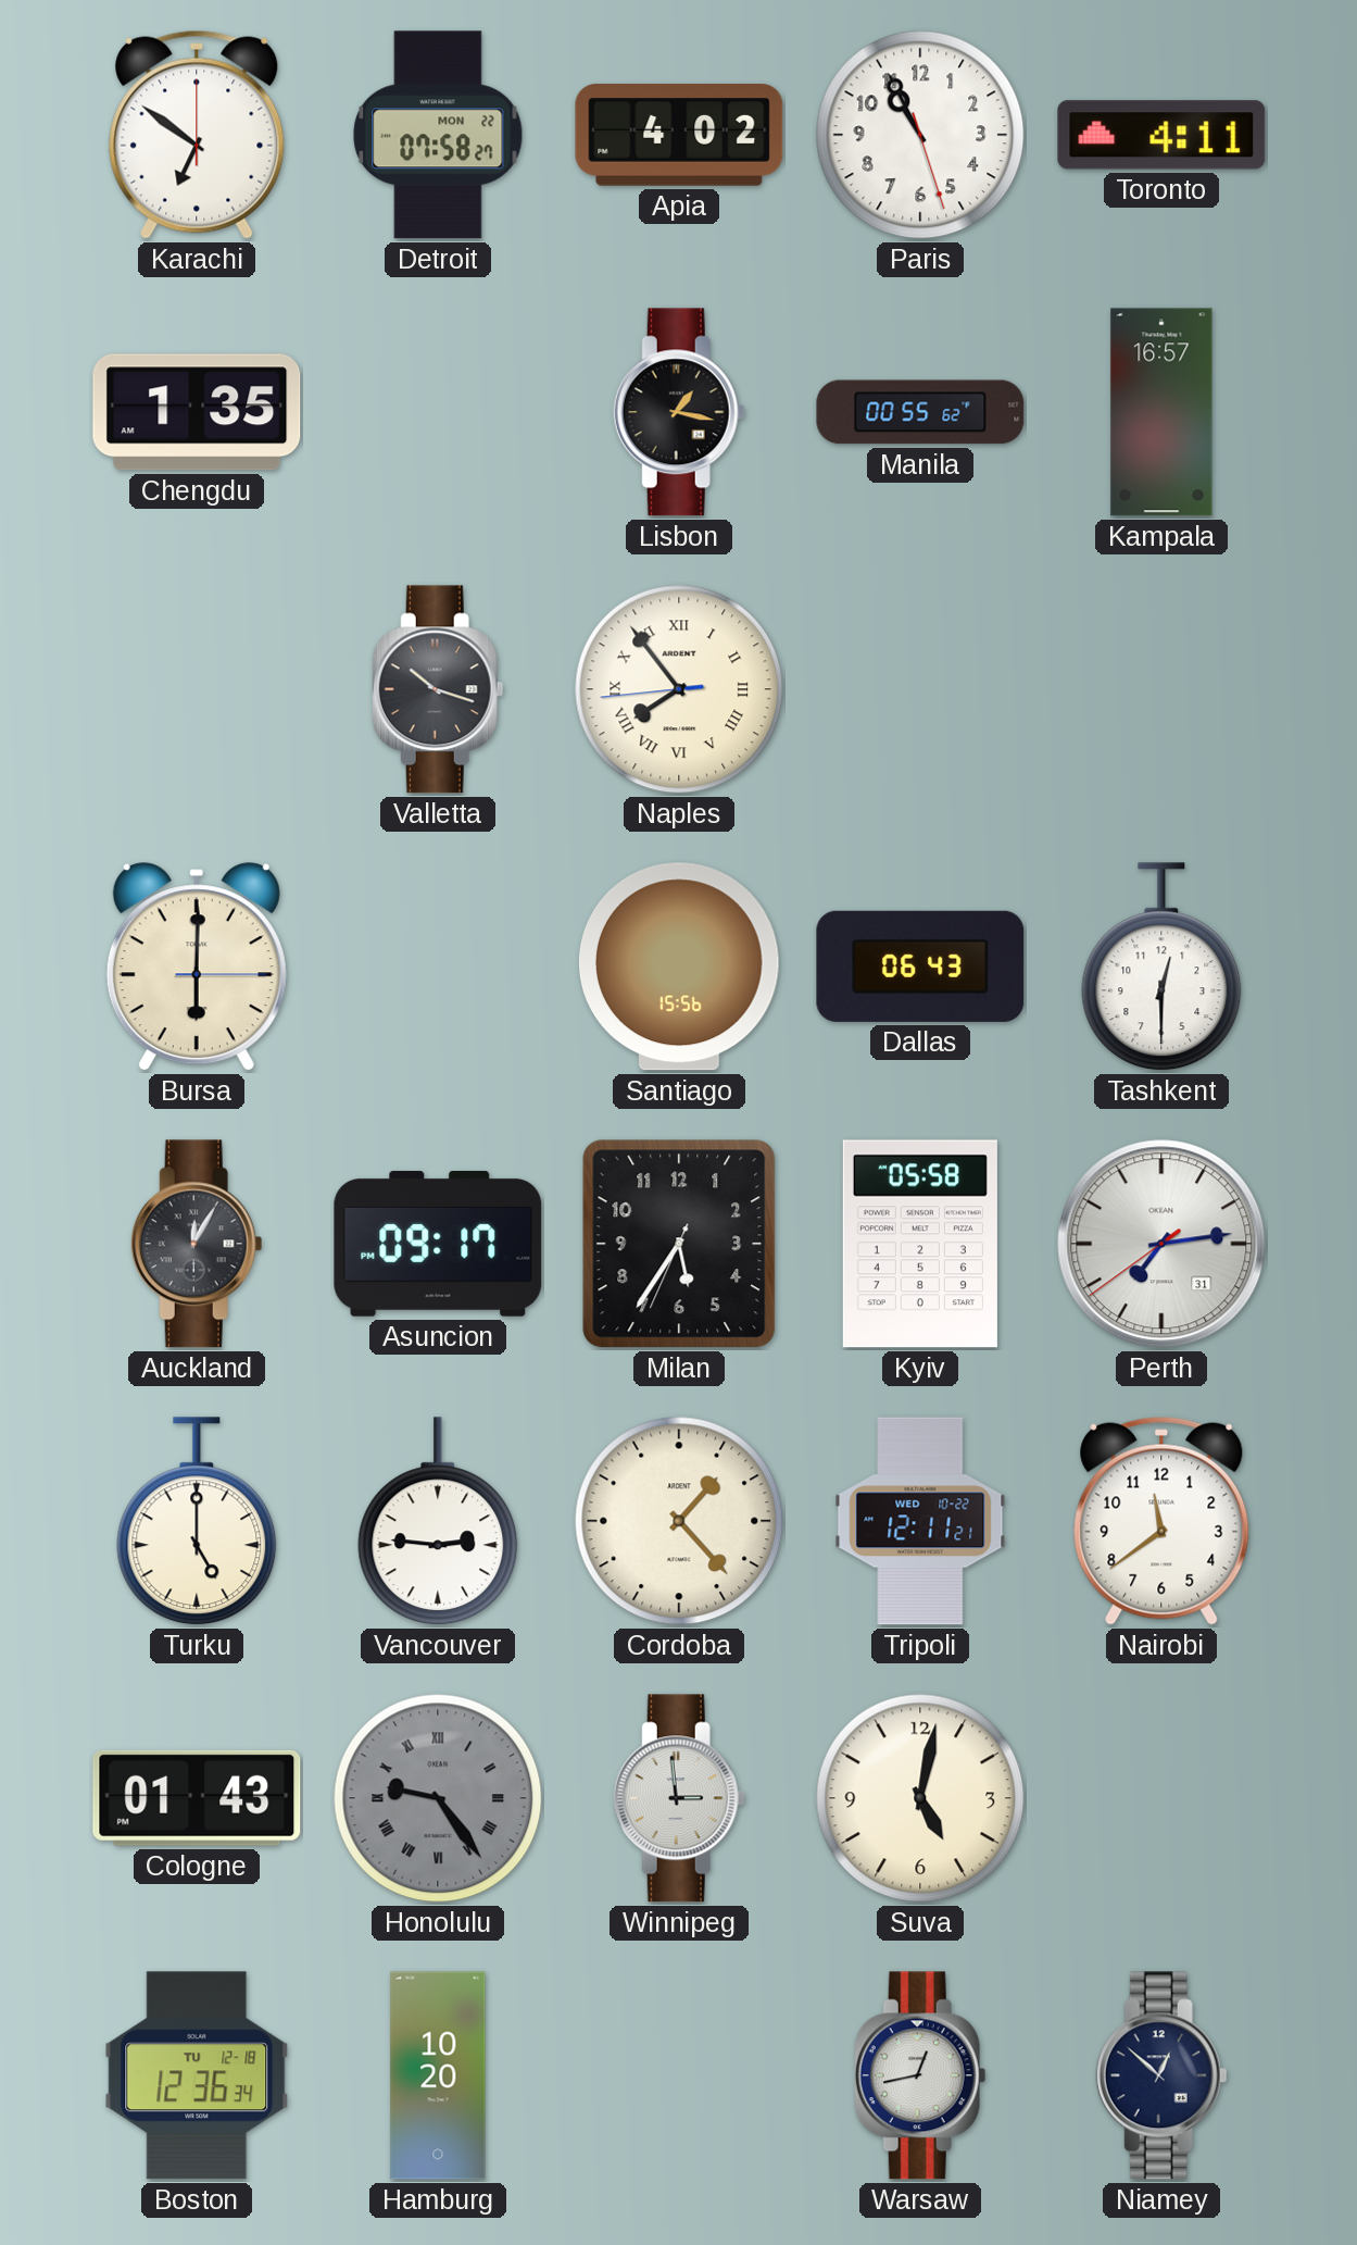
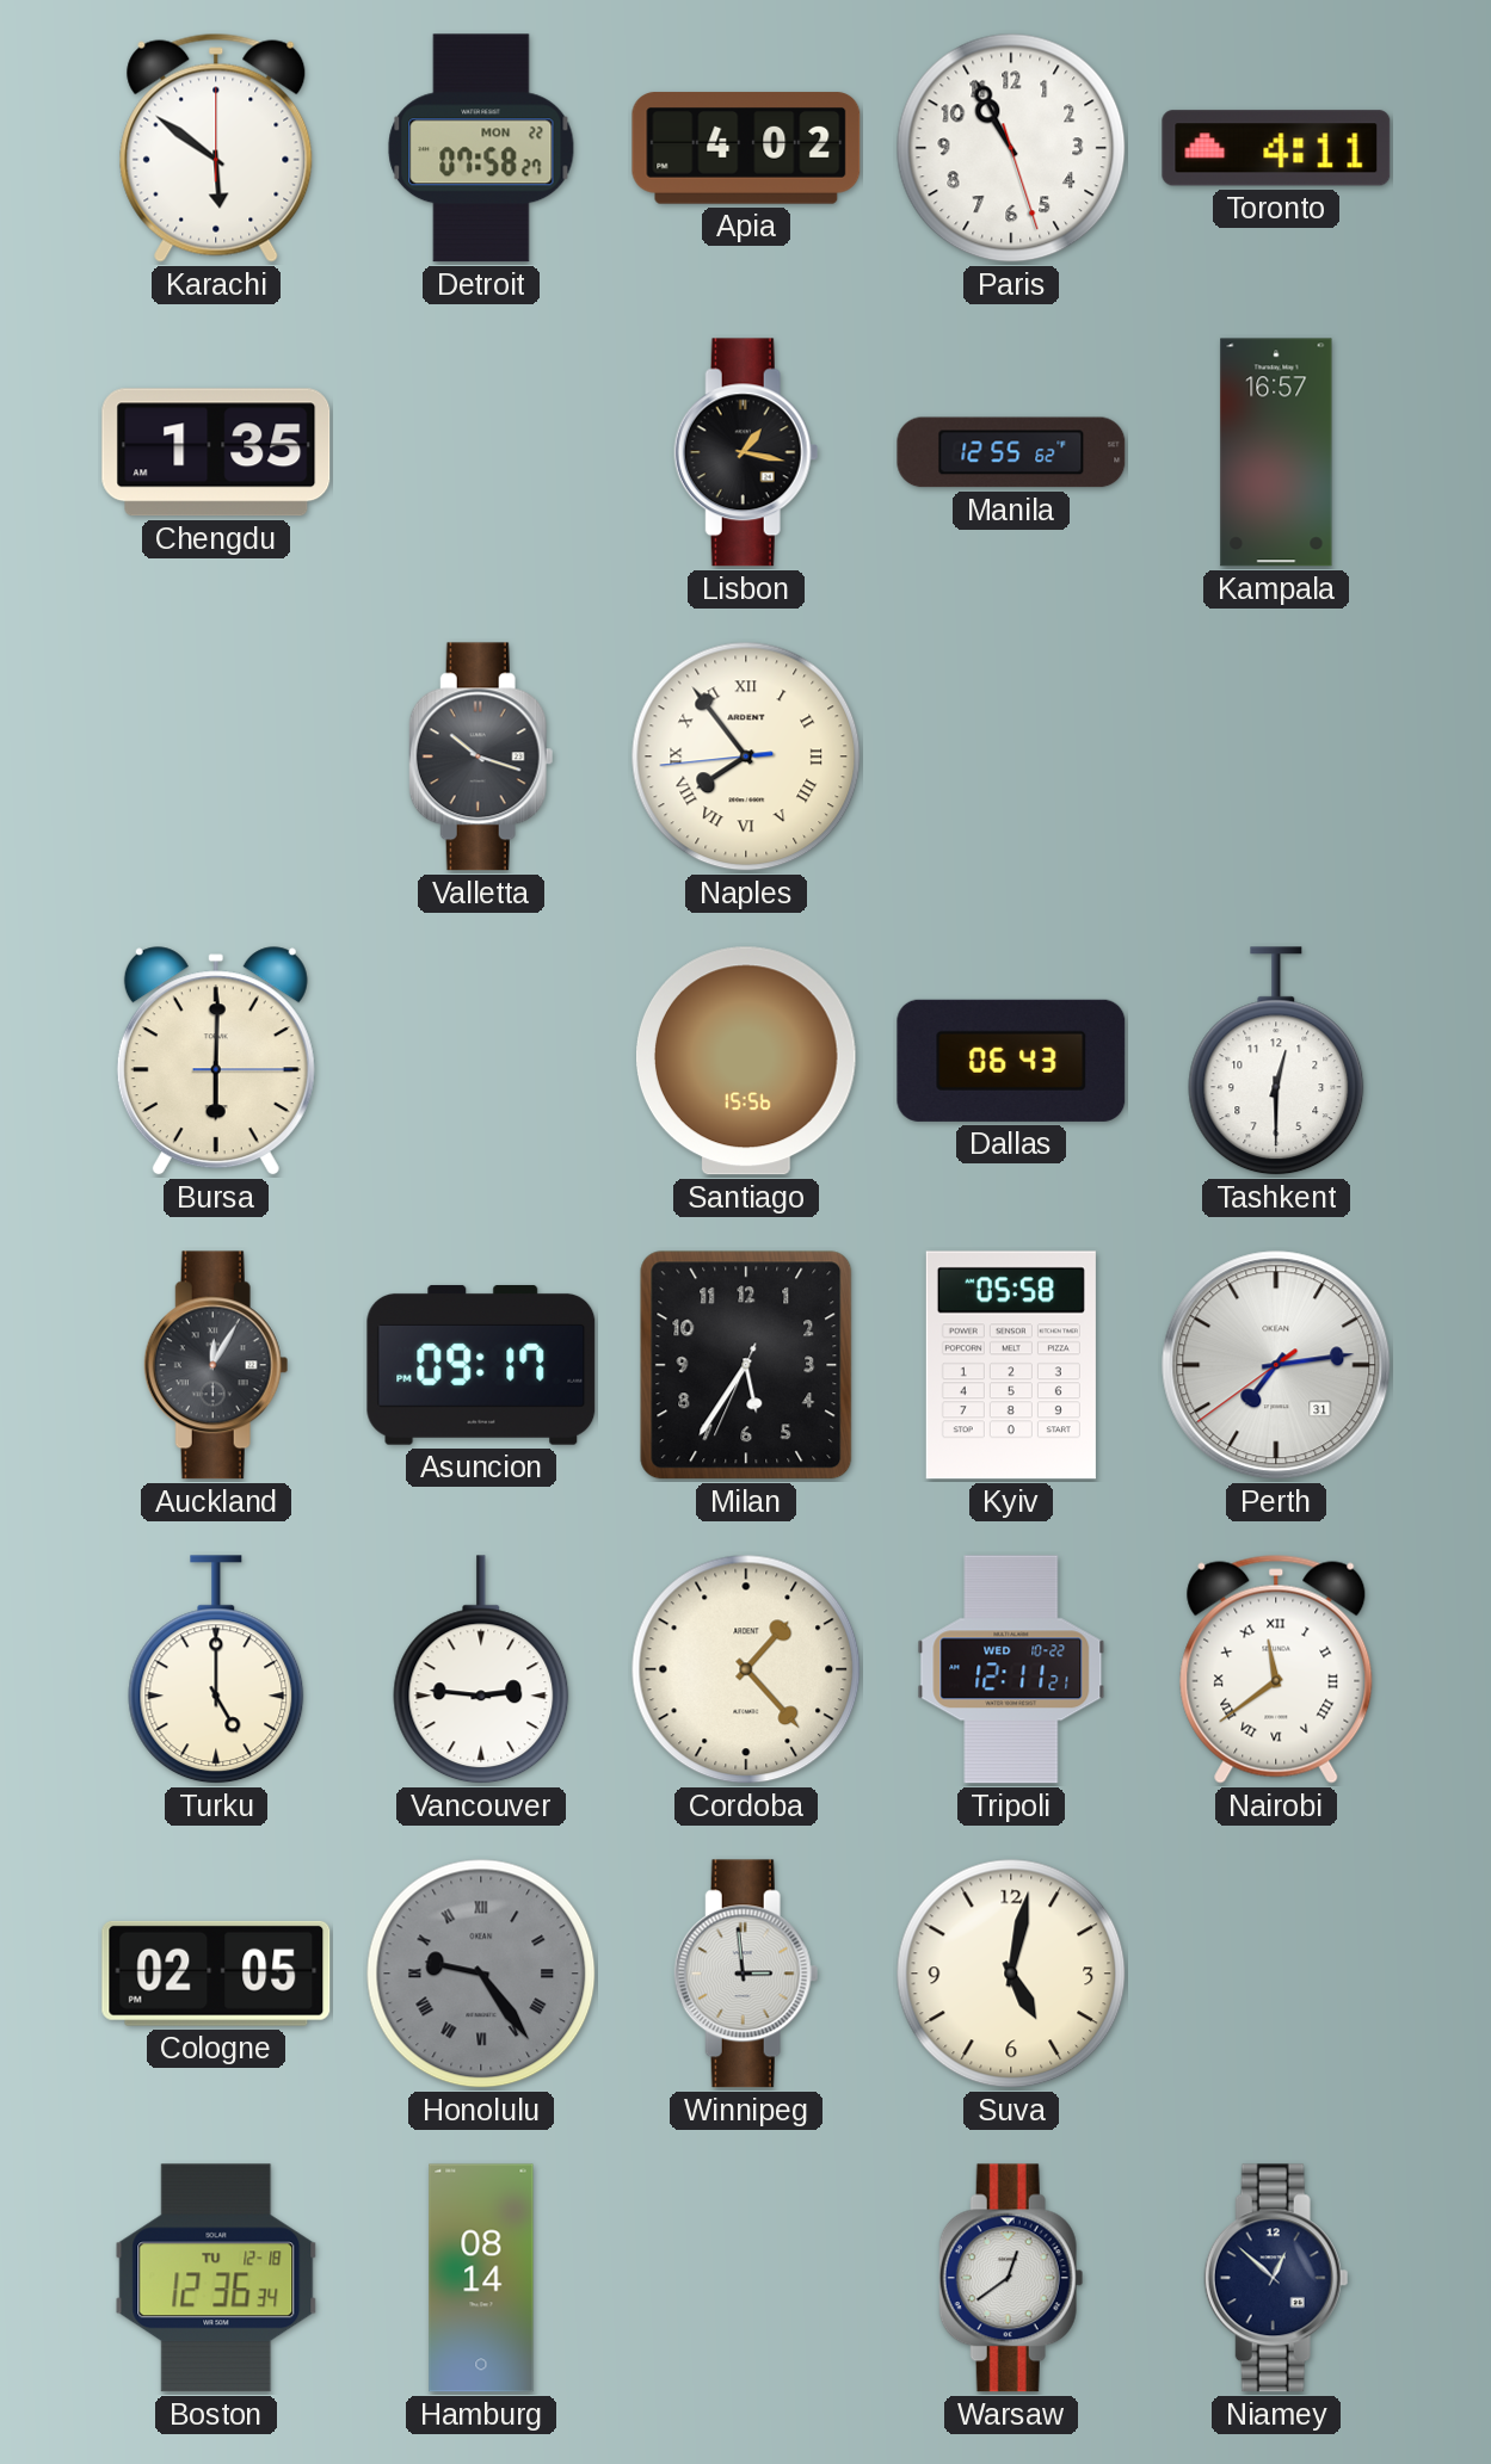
Karachi: 6:51 -> 5:51 (216, 148)
Manila: 00:55 -> 12:55 (1011, 452)
Nairobi numerals: Arabic -> Roman (1276, 1669)
Cologne: 01:43 -> 02:05 (216, 1974)
Hamburg: 10:20 -> 08:14 (481, 2278)
Warsaw: 12:43 -> 12:39 (1011, 2278)
